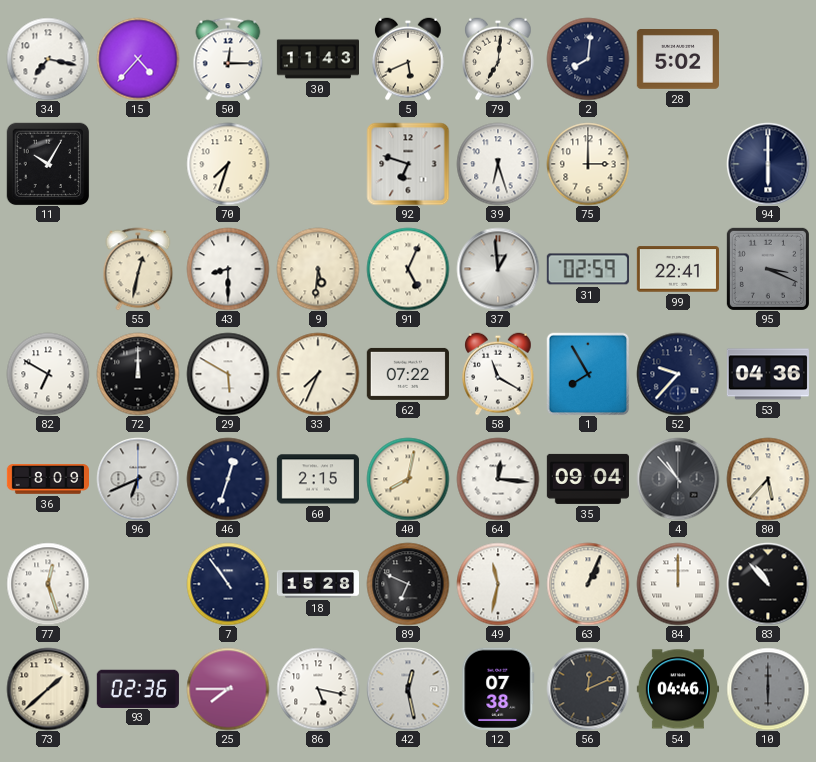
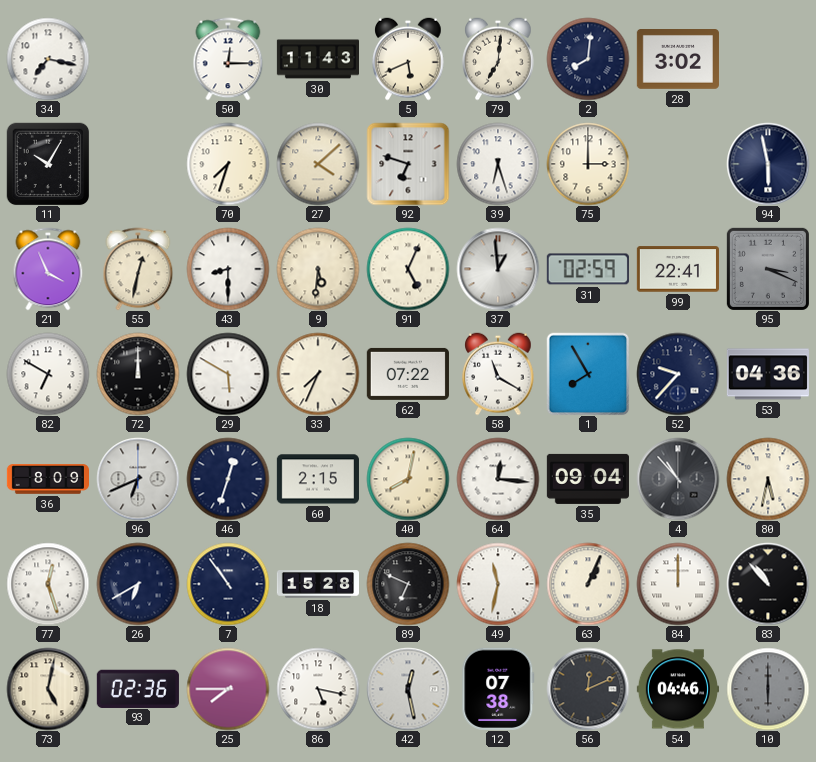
15: 4:37 -> none (138, 59)
28: 5:02 -> 3:02 (678, 60)
27: none -> 4:08 (318, 164)
94: 6:00 -> 5:58 (768, 164)
21: none -> 3:56 (48, 269)
80: 5:37 -> 5:32 (768, 479)
26: none -> 6:40 (138, 584)
73: 1:38 -> 5:02 (48, 689)
